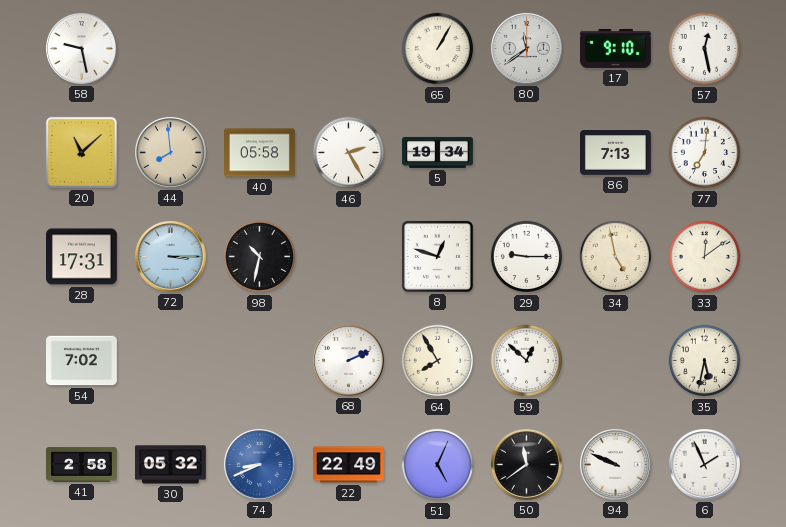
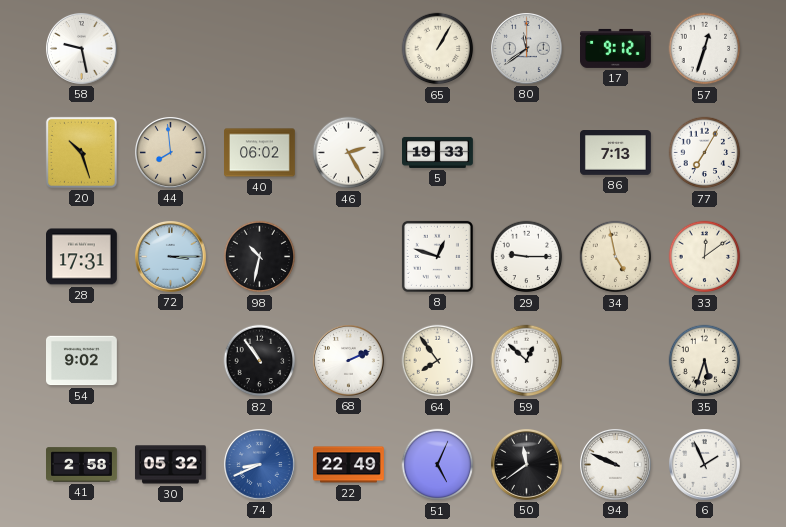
17: 9:10 -> 9:12 (616, 48)
57: 12:28 -> 12:33 (705, 49)
20: 11:08 -> 10:27 (81, 152)
40: 05:58 -> 06:02 (260, 153)
5: 19:34 -> 19:33 (438, 152)
77: 7:01 -> 7:05 (705, 153)
54: 7:02 -> 9:02 (82, 361)
82: none -> 10:54 (260, 361)
64: 7:55 -> 7:54 (438, 361)
35: 5:32 -> 5:33 (705, 361)
